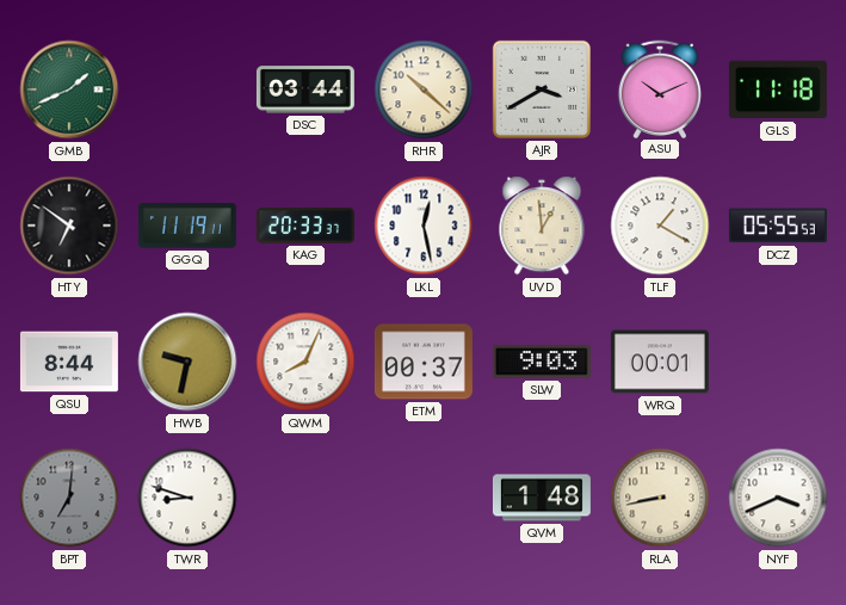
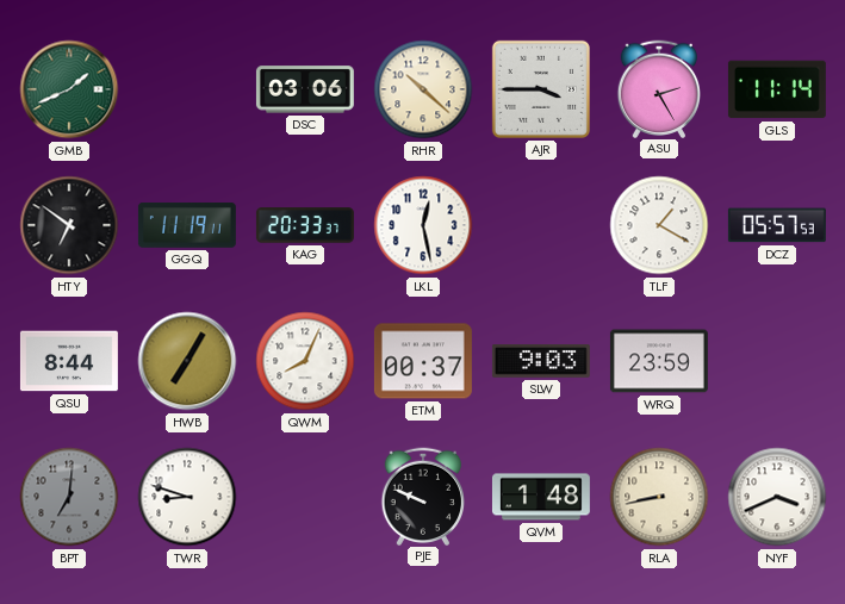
DSC: 03:44 -> 03:06 (305, 89)
AJR: 3:40 -> 3:45 (541, 89)
ASU: 10:11 -> 2:25 (658, 88)
GLS: 11:18 -> 11:14 (777, 89)
UVD: 12:59 -> none (542, 226)
DCZ: 05:55 -> 05:57 (777, 225)
HWB: 9:32 -> 7:05 (187, 361)
WRQ: 00:01 -> 23:59 (659, 361)
PJE: none -> 9:49 (422, 496)
